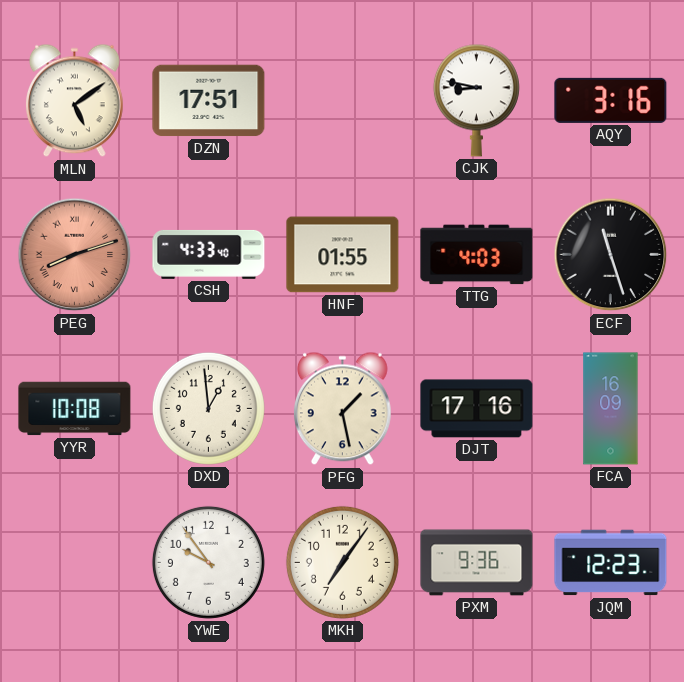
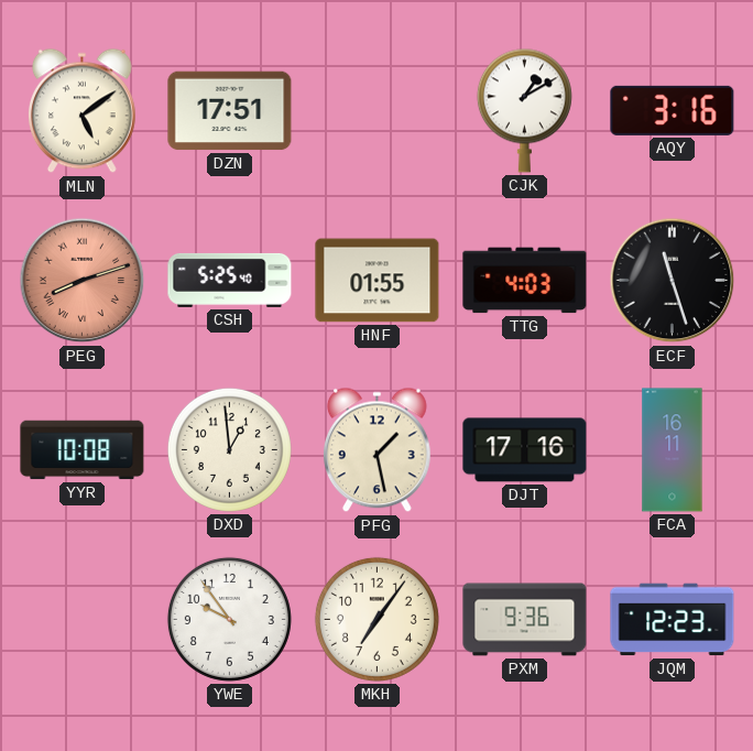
CJK: 8:47 -> 1:10 (524, 110)
CSH: 4:33 -> 5:25 (230, 280)
FCA: 16:09 -> 16:11 (673, 450)
